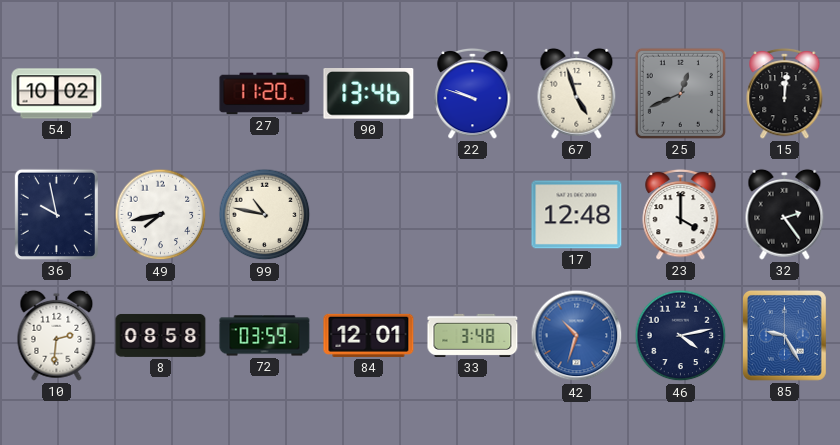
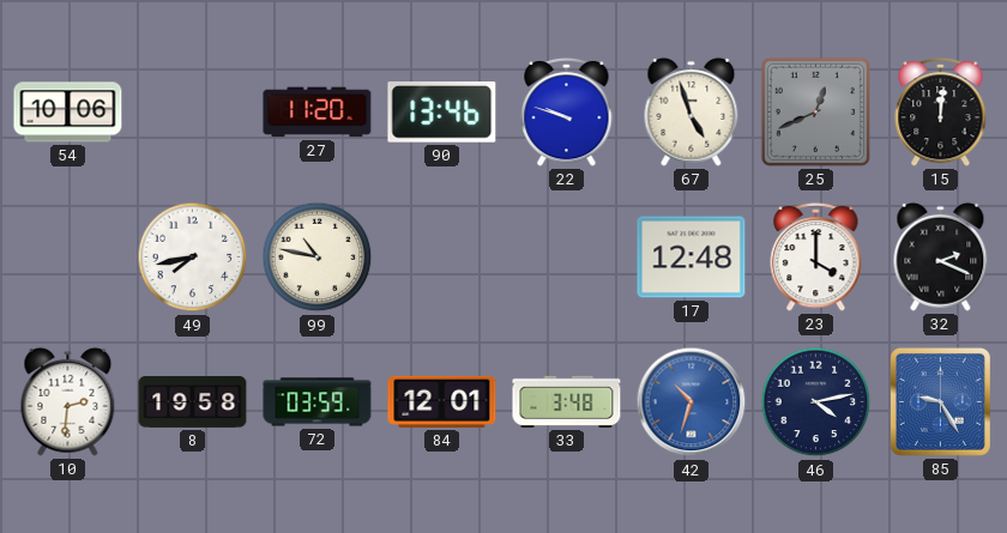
54: 10:02 -> 10:06 (68, 113)
36: 9:58 -> none (56, 214)
32: 2:24 -> 2:19 (941, 256)
8: 08:58 -> 19:58 (193, 401)
